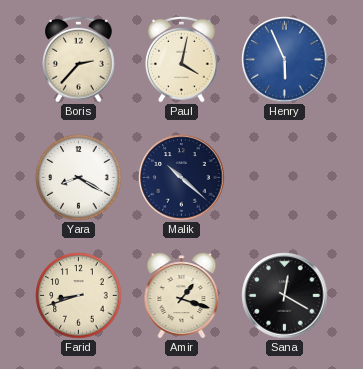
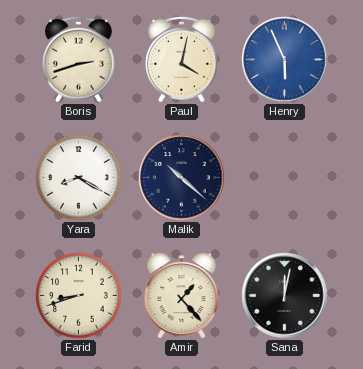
Boris: 2:37 -> 2:42 (79, 59)
Amir: 1:18 -> 1:23 (182, 296)
Sana: 12:20 -> 12:02 (285, 296)
